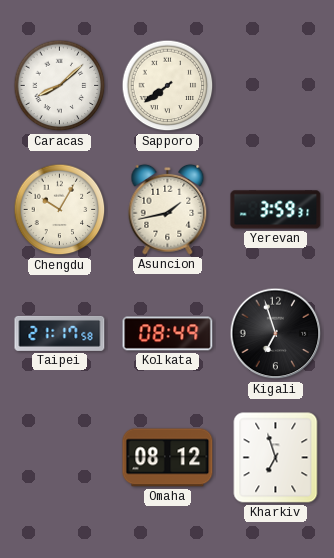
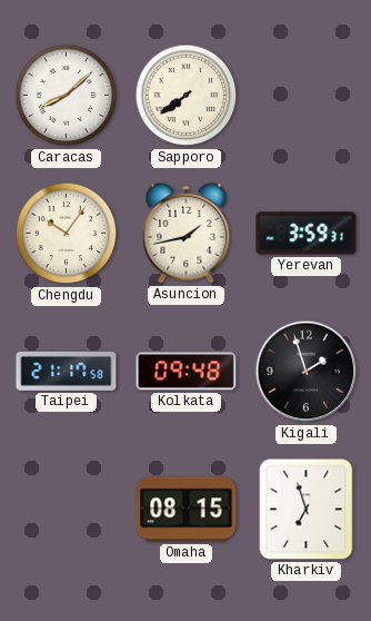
Chengdu: 10:05 -> 10:06 (67, 234)
Kolkata: 08:49 -> 09:48 (187, 372)
Kigali: 6:57 -> 1:57 (307, 372)
Omaha: 08:12 -> 08:15 (187, 510)
